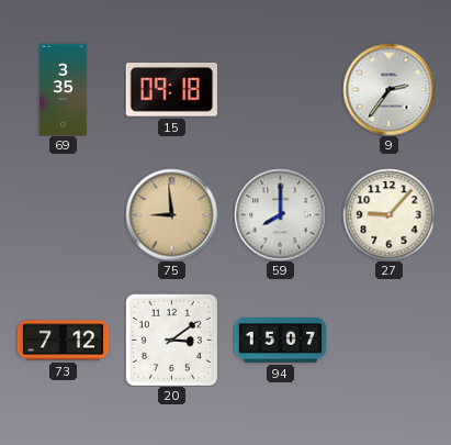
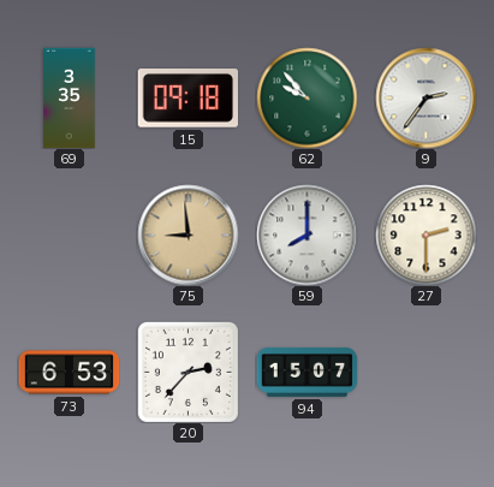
62: none -> 9:53 (306, 97)
27: 9:07 -> 2:30 (425, 234)
73: 7:12 -> 6:53 (69, 373)
20: 3:09 -> 2:37 (188, 372)
